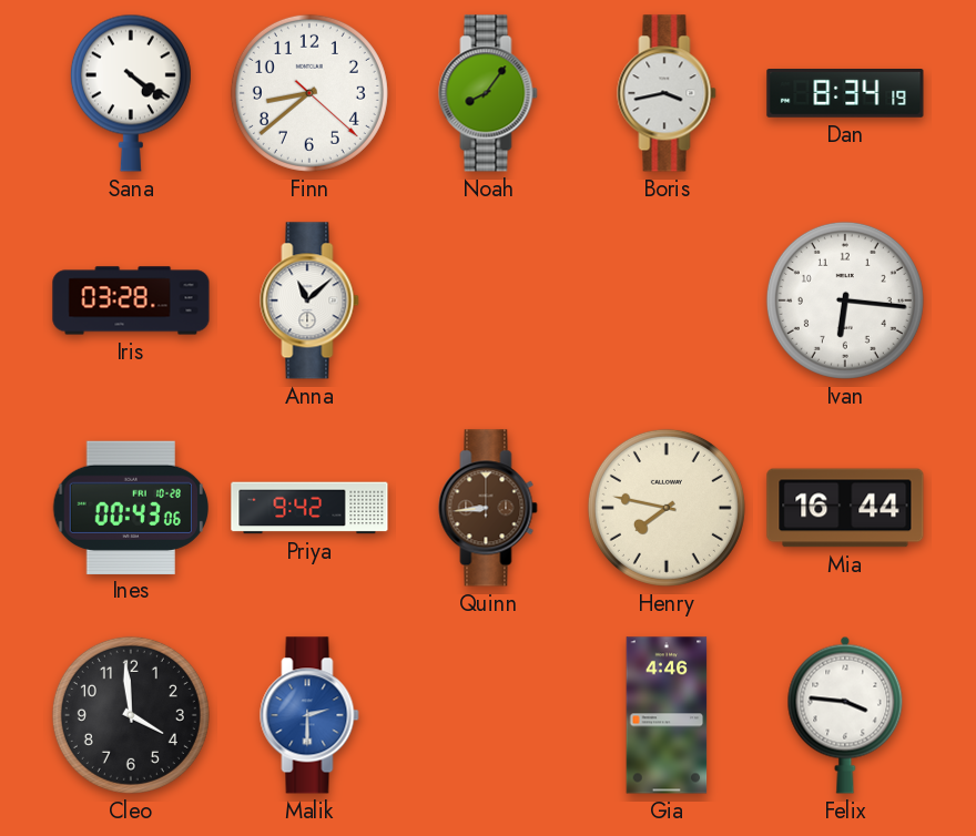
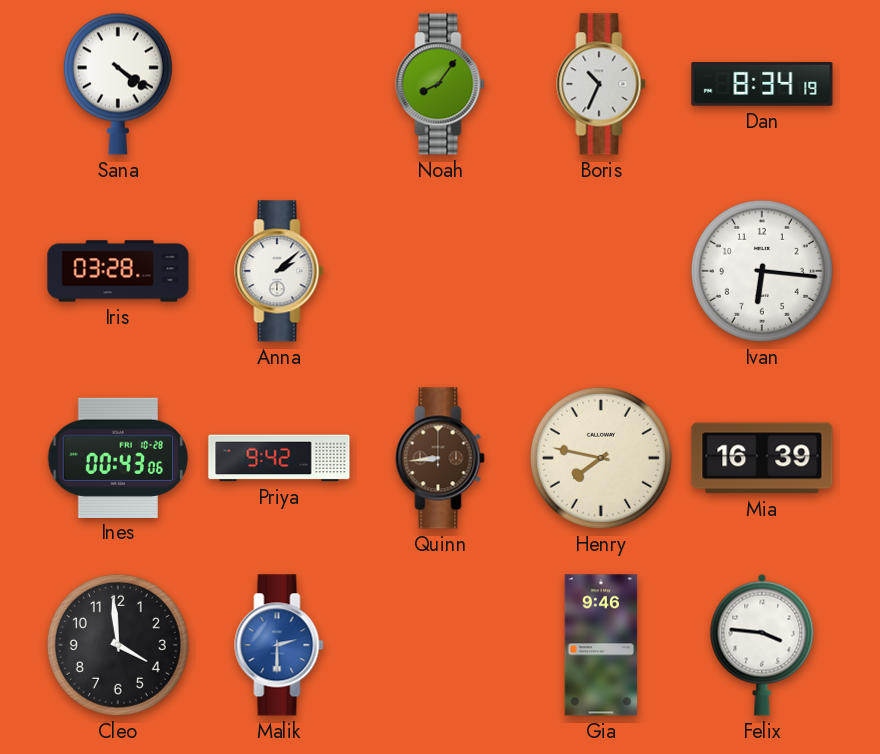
Finn: 8:38 -> none (309, 93)
Boris: 3:43 -> 10:34 (601, 84)
Anna: 11:08 -> 2:08 (279, 271)
Mia: 16:44 -> 16:39 (762, 458)
Gia: 4:46 -> 9:46 (601, 645)
